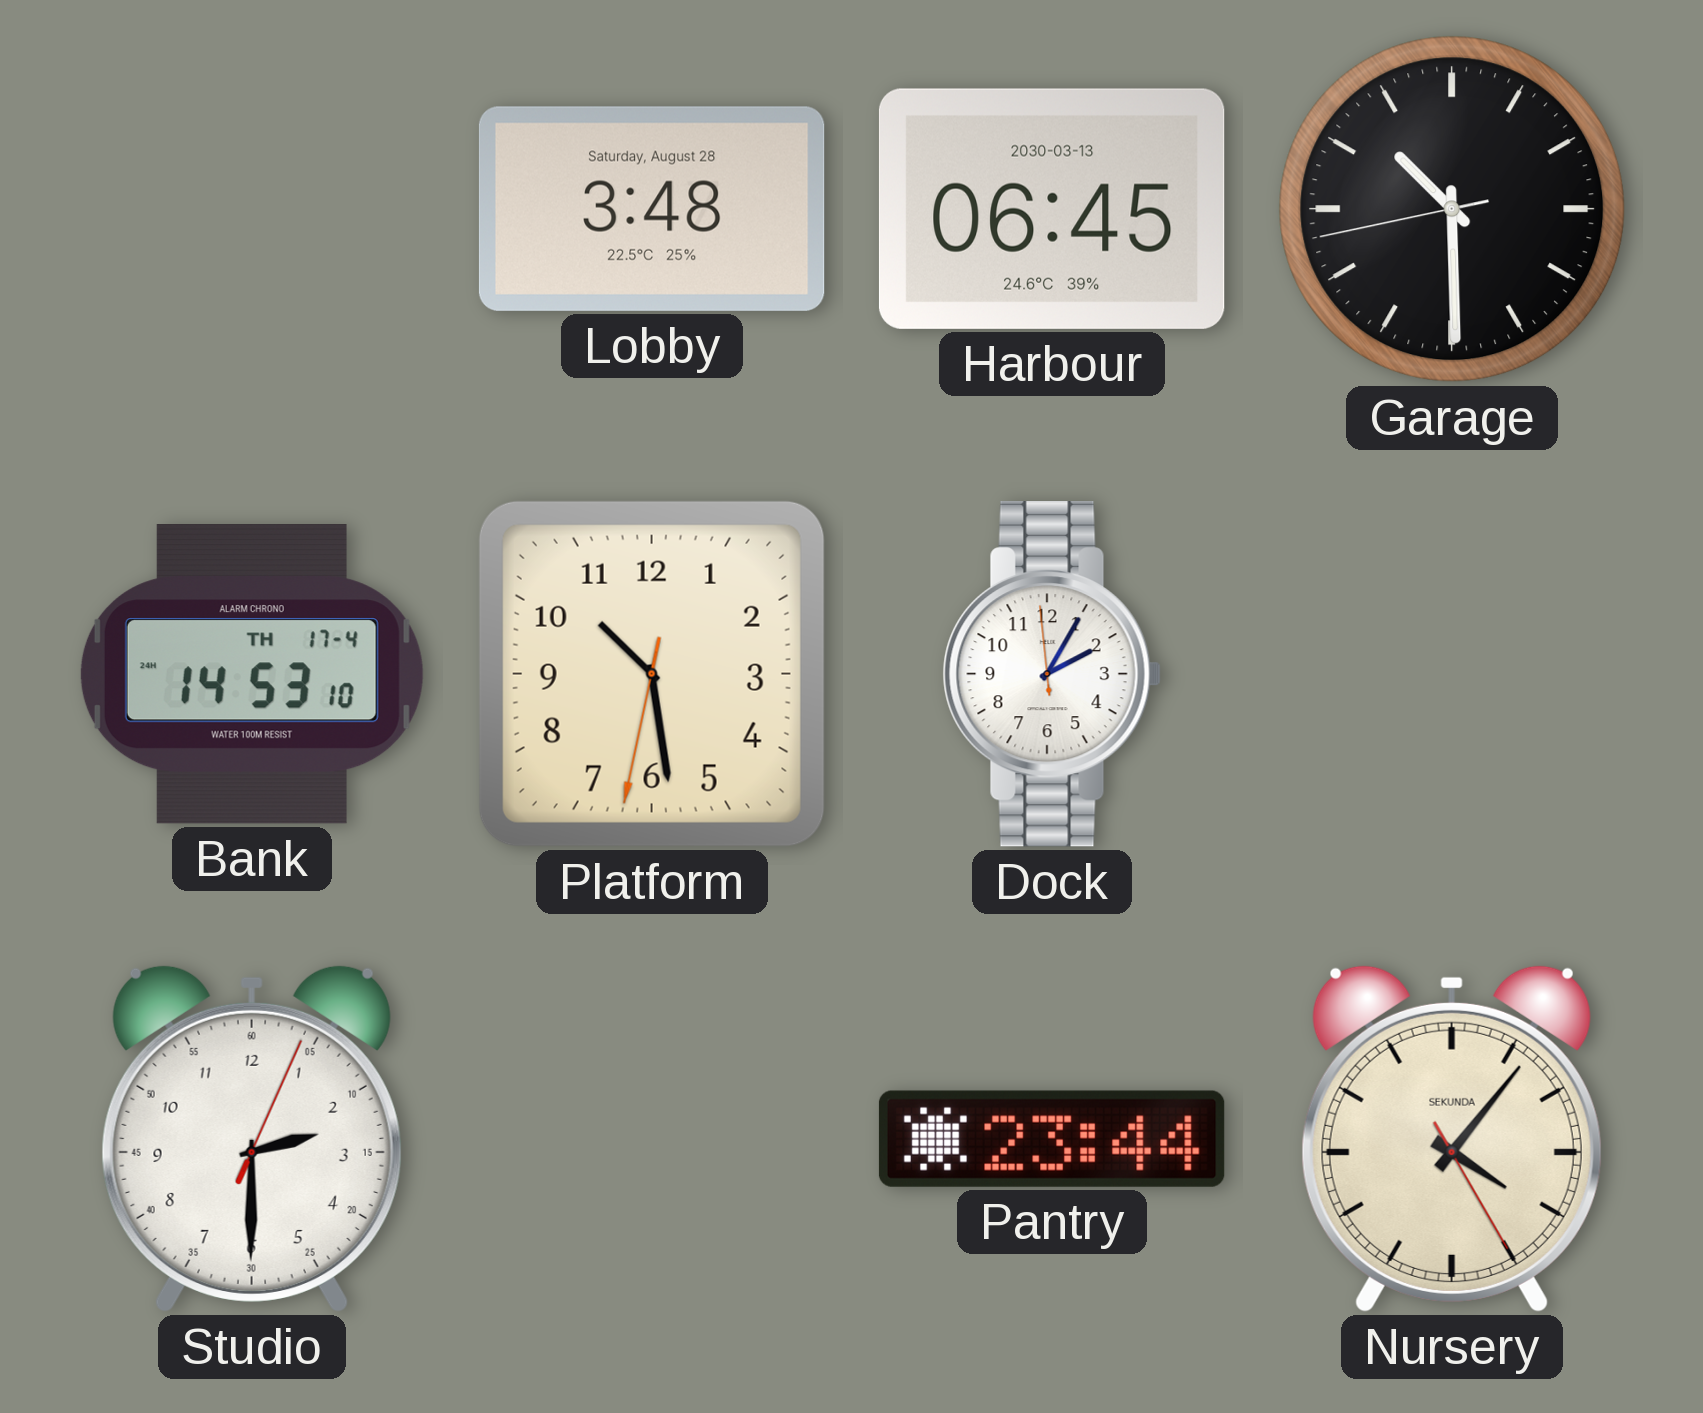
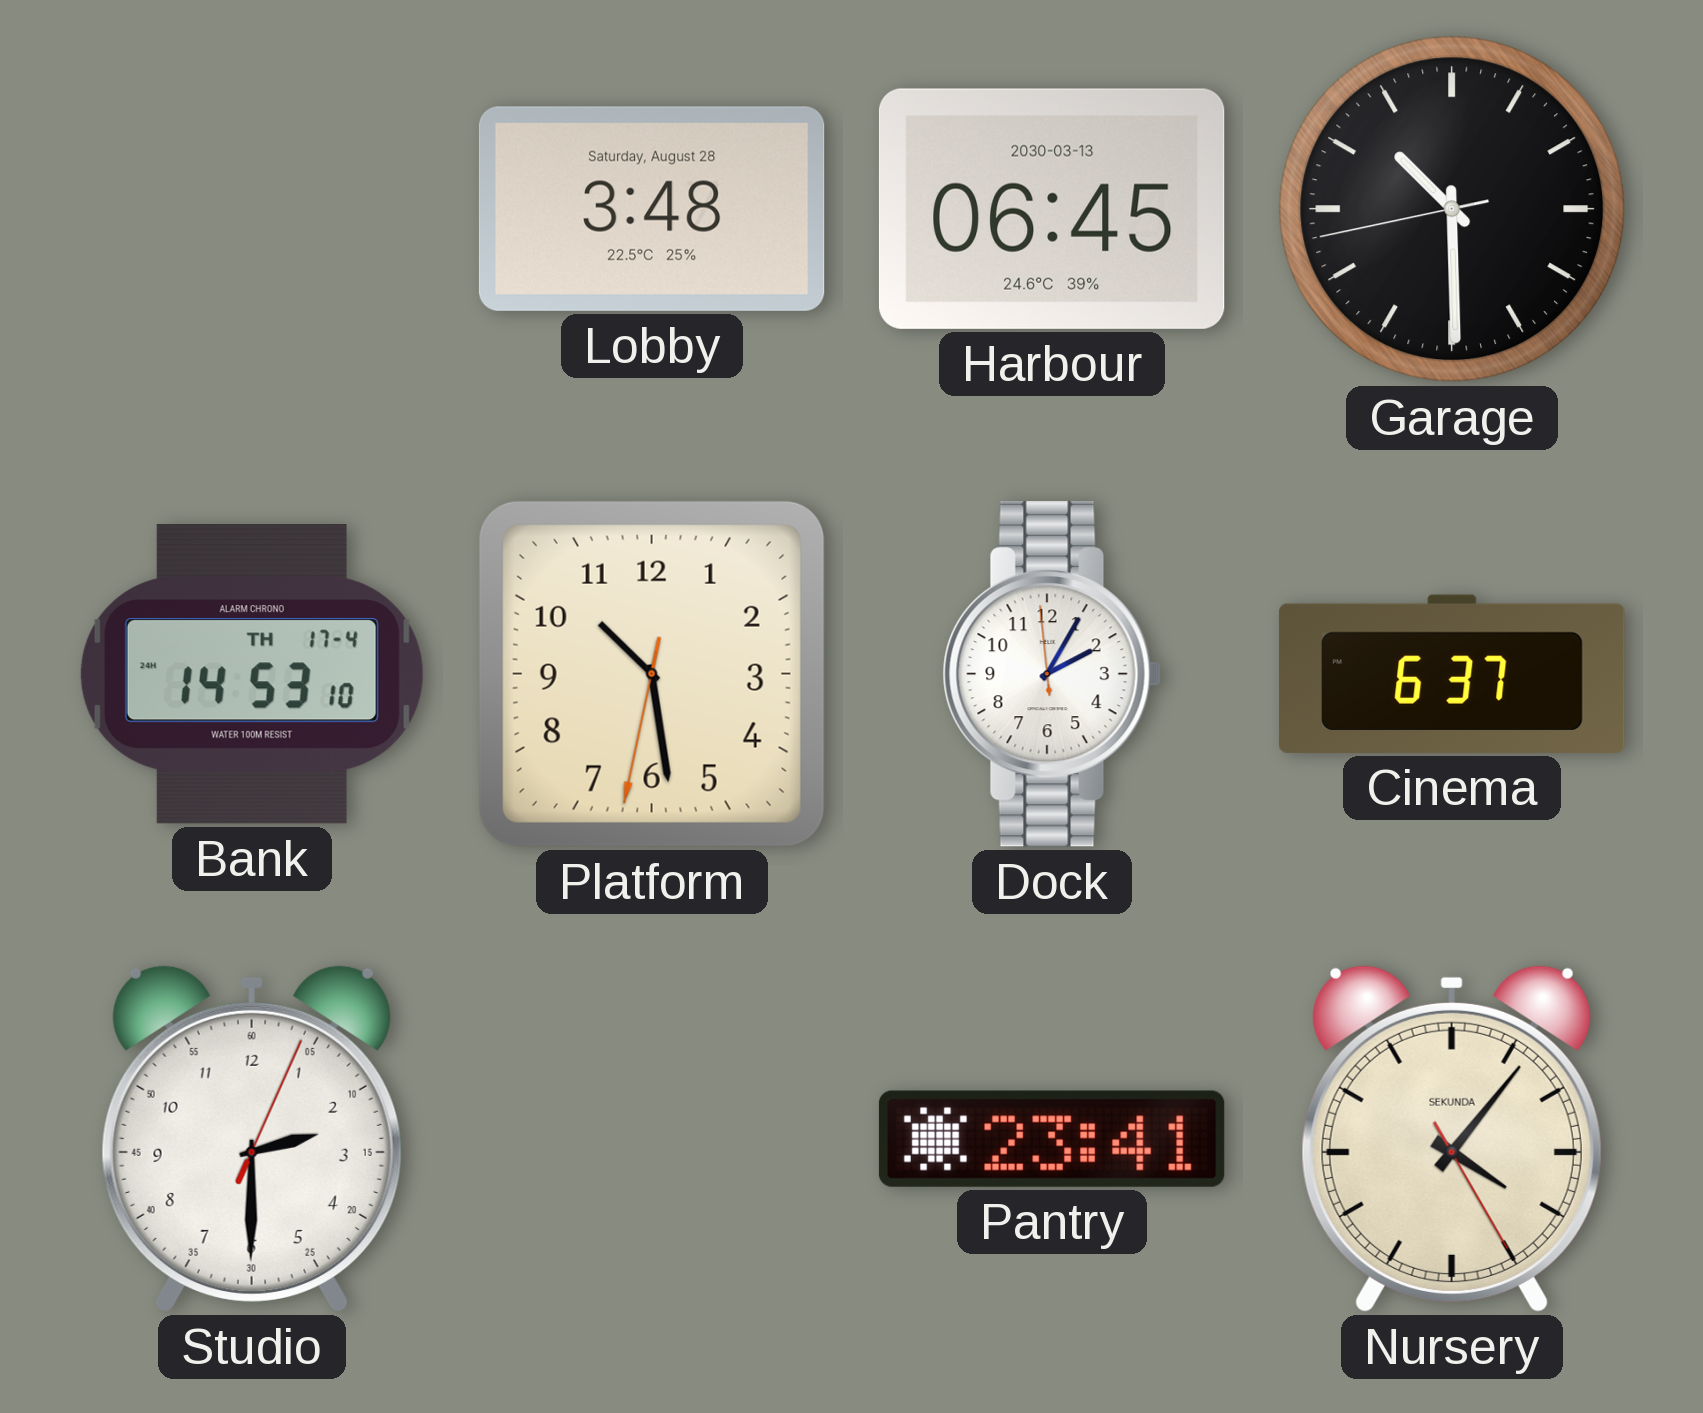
Cinema: none -> 6:37 (1452, 674)
Pantry: 23:44 -> 23:41 (1052, 1139)
